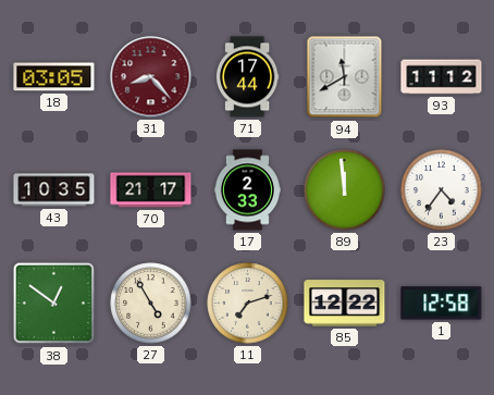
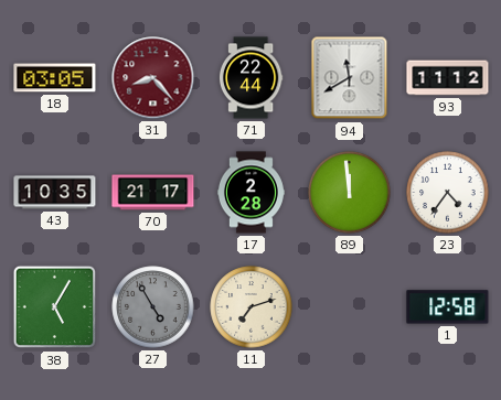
71: 17:44 -> 22:44 (250, 78)
17: 2:33 -> 2:28 (250, 193)
38: 12:51 -> 5:05 (55, 307)
27 dial: cream -> grey (153, 307)
85: 12:22 -> none (345, 304)
